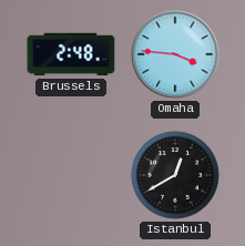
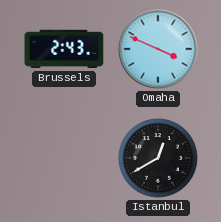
Brussels: 2:48 -> 2:43 (64, 49)
Omaha: 3:46 -> 3:49 (158, 49)
